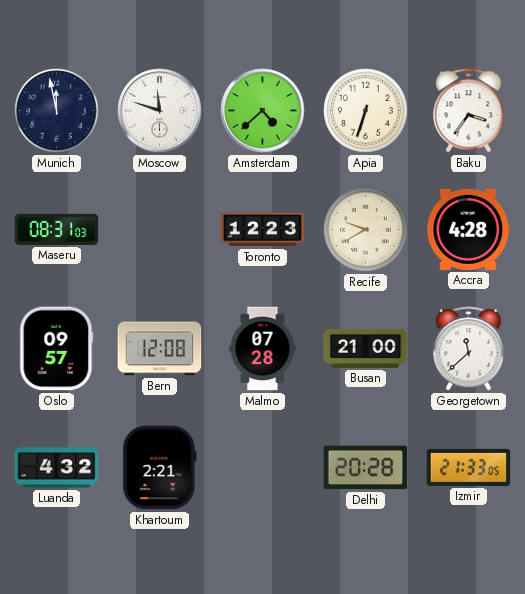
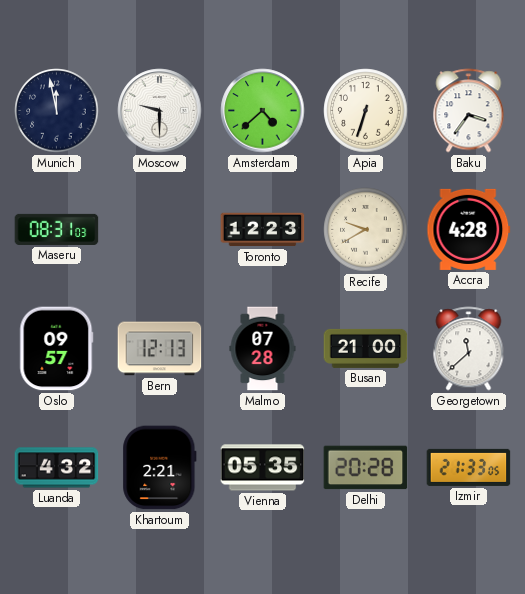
Moscow: 11:48 -> 9:30 (160, 111)
Bern: 12:08 -> 12:13 (160, 349)
Vienna: none -> 05:35 (263, 468)
